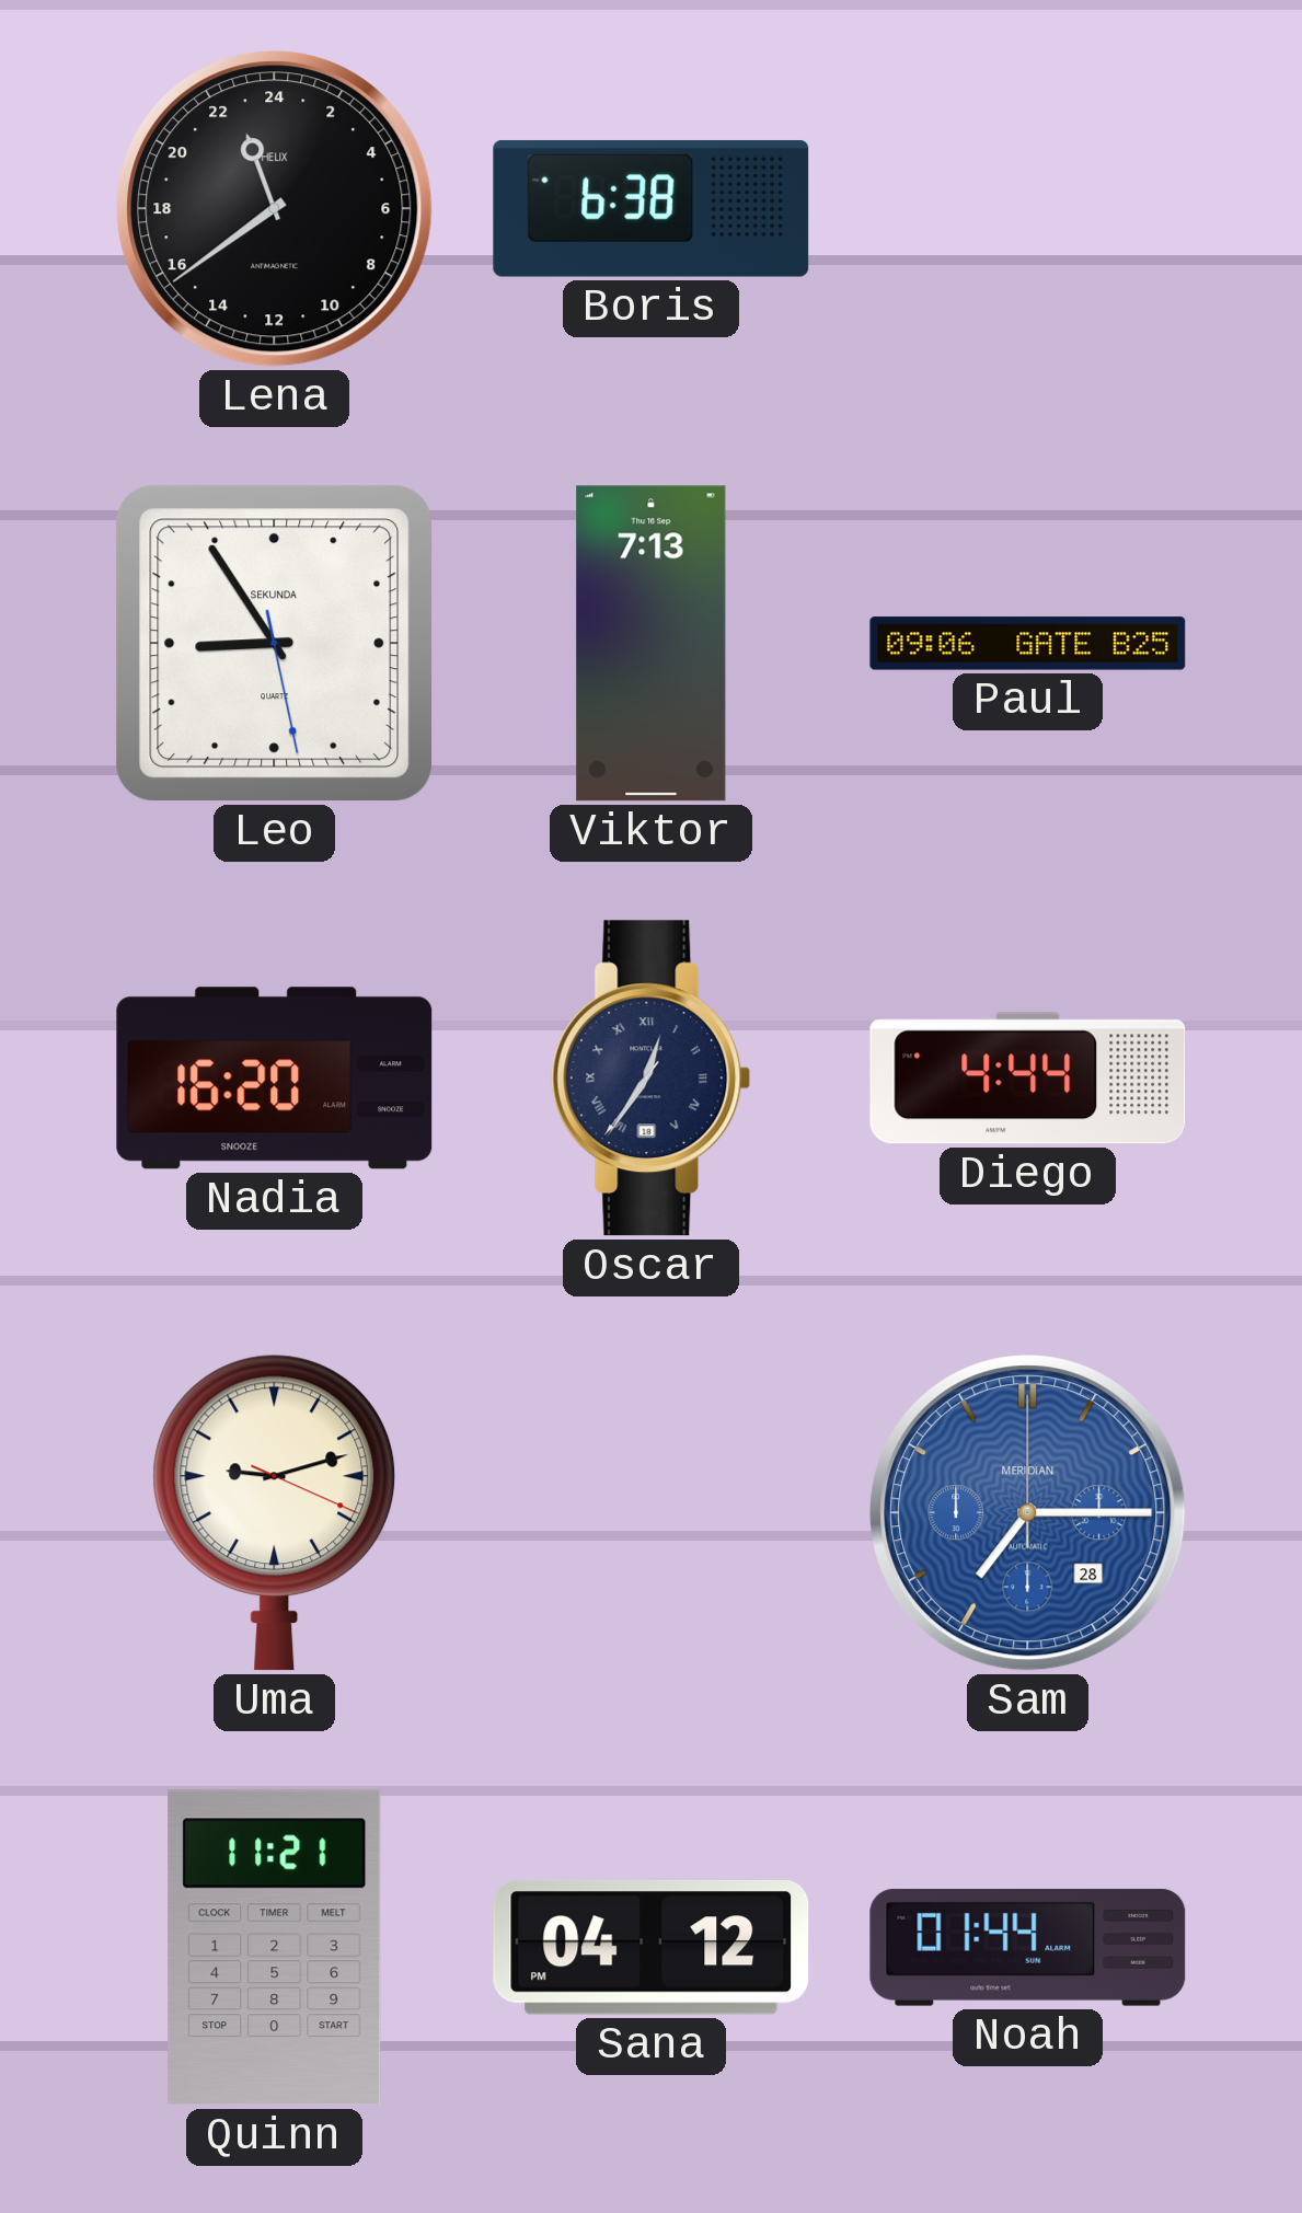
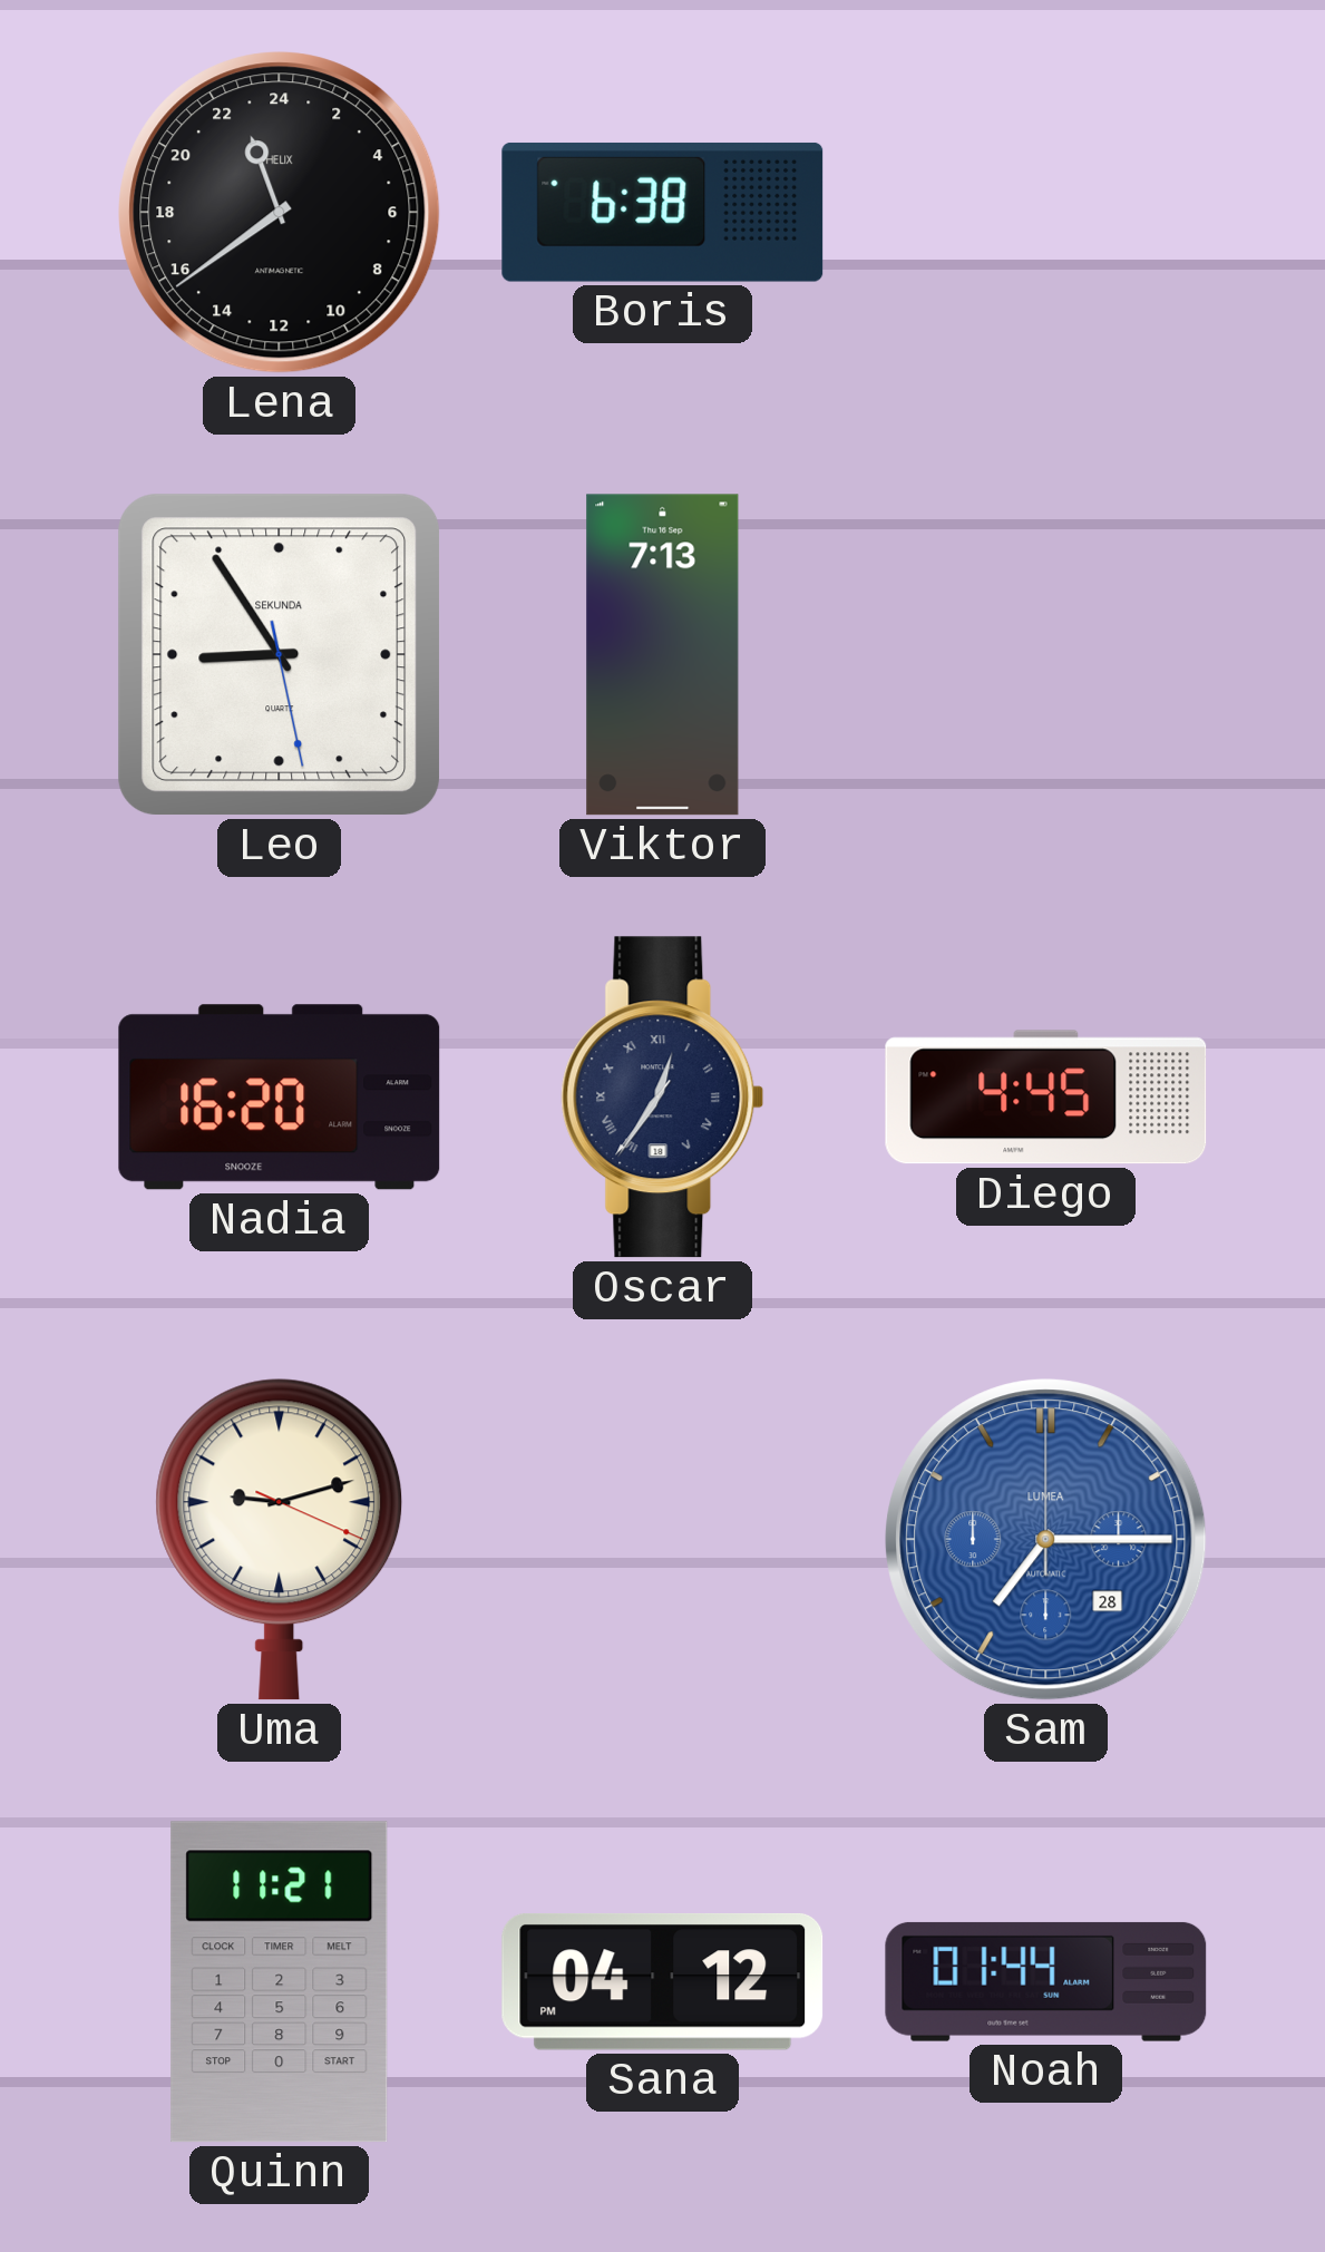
Paul: 09:06 -> none (1028, 644)
Diego: 4:44 -> 4:45 (1046, 1098)
Sam brand: MERIDIAN -> LUMEA (1046, 1540)
